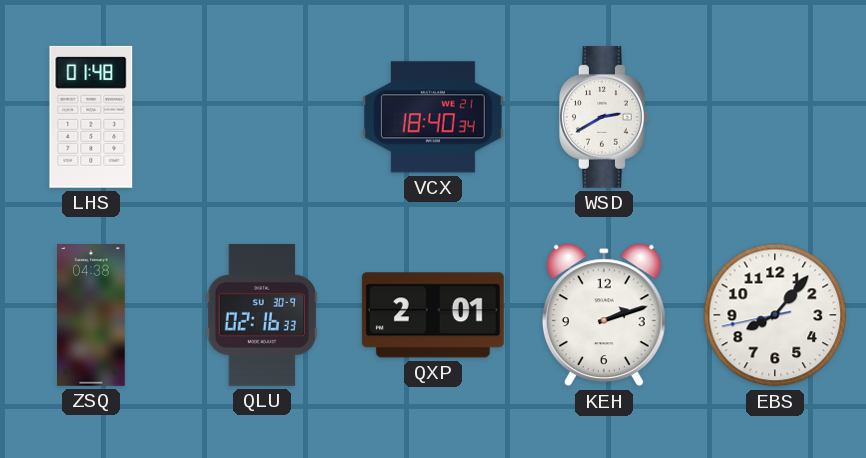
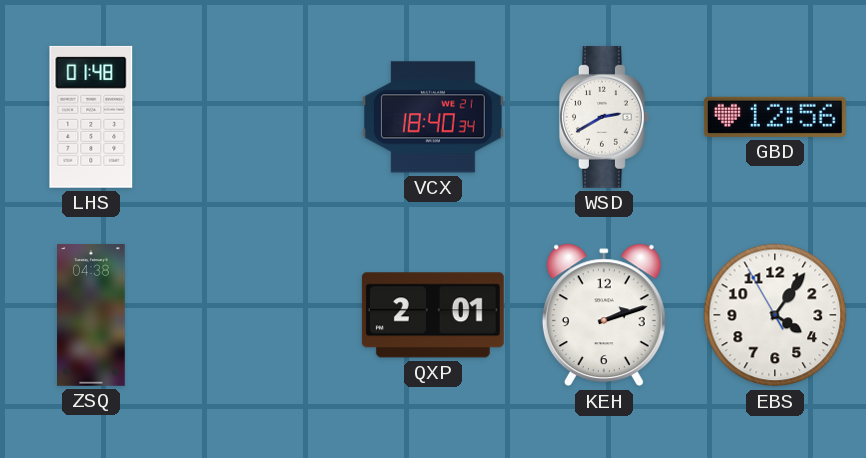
GBD: none -> 12:56 (775, 117)
QLU: 02:16 -> none (262, 315)
EBS: 8:06 -> 4:05 (775, 315)
